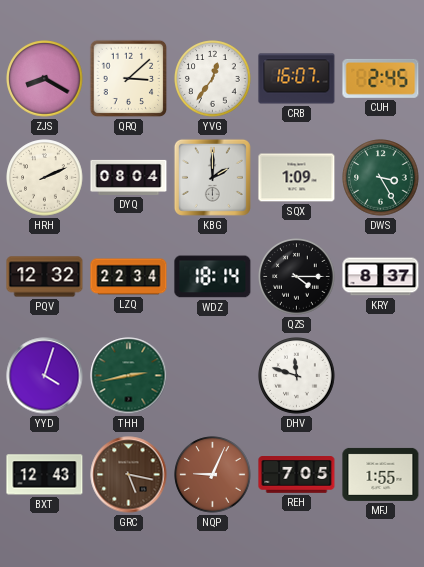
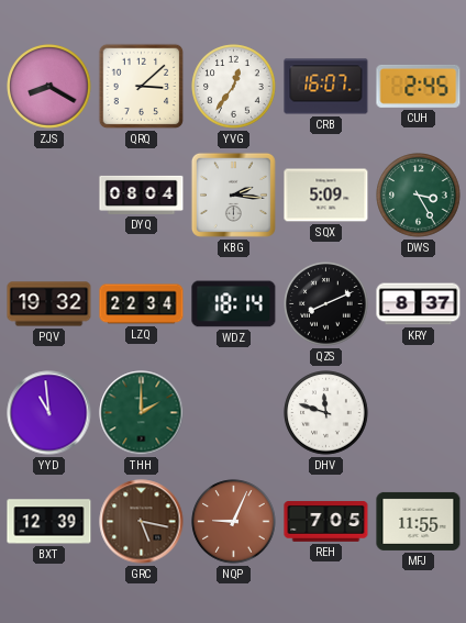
HRH: 2:11 -> none (45, 178)
KBG: 2:00 -> 2:16 (233, 194)
SQX: 1:09 -> 5:09 (326, 196)
PQV: 12:32 -> 19:32 (49, 304)
QZS: 4:15 -> 8:11 (326, 304)
YYD: 4:03 -> 10:59 (49, 413)
THH: 2:43 -> 2:00 (142, 413)
BXT: 12:43 -> 12:39 (49, 522)
MFJ: 1:55 -> 11:55 (419, 521)
